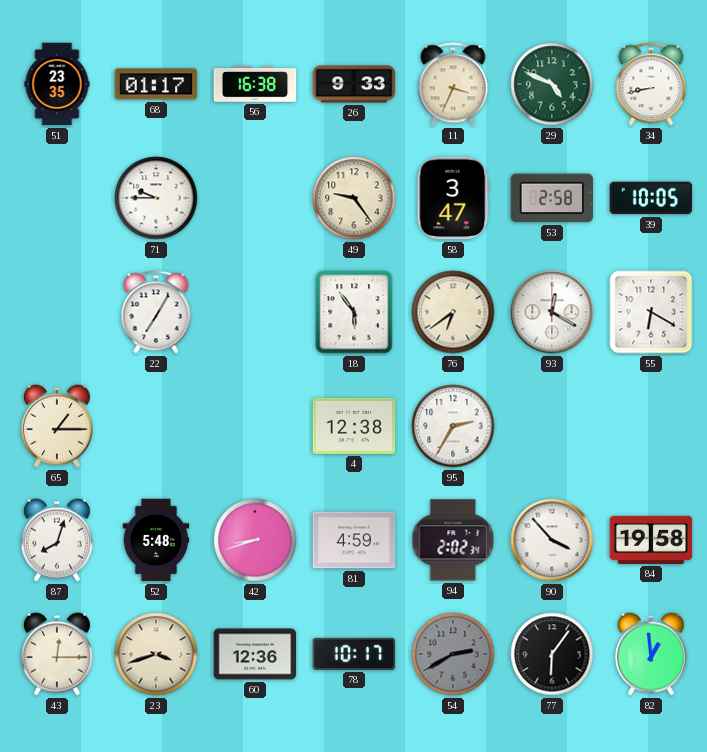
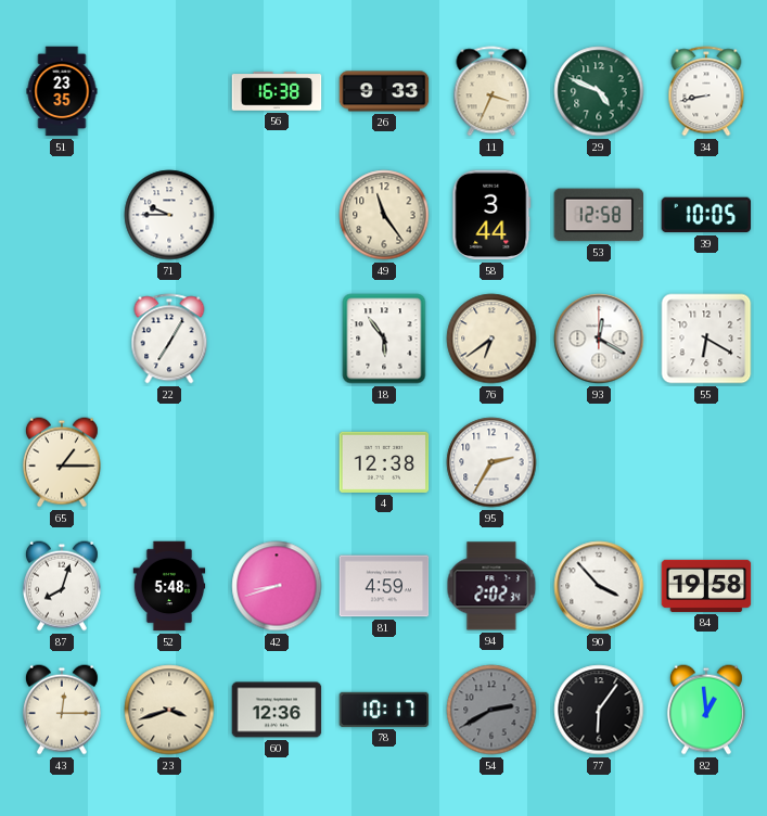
68: 01:17 -> none (156, 84)
49: 9:24 -> 11:24 (384, 215)
58: 3:47 -> 3:44 (491, 215)
53: 2:58 -> 12:58 (599, 215)
